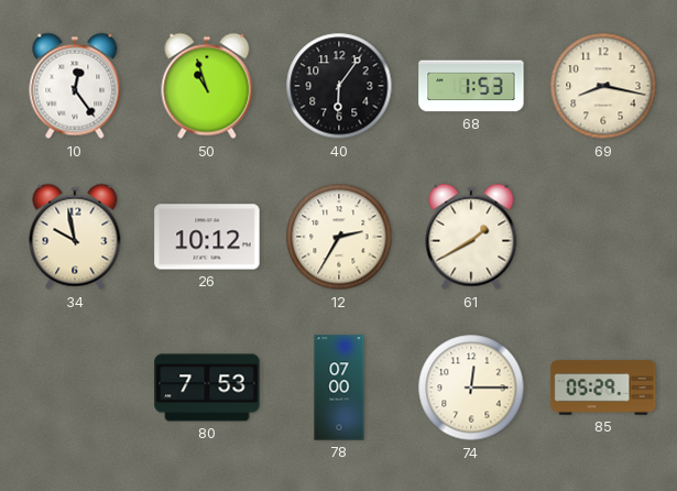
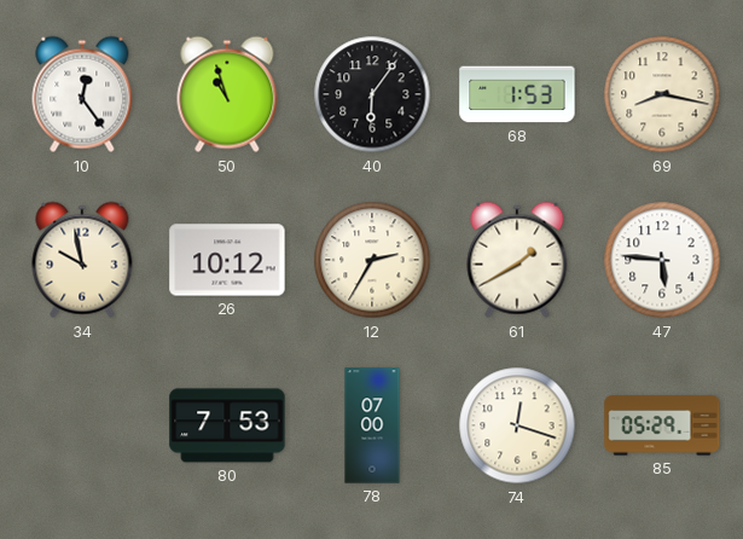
47: none -> 5:46 (662, 260)
74: 12:15 -> 12:18 (517, 425)
